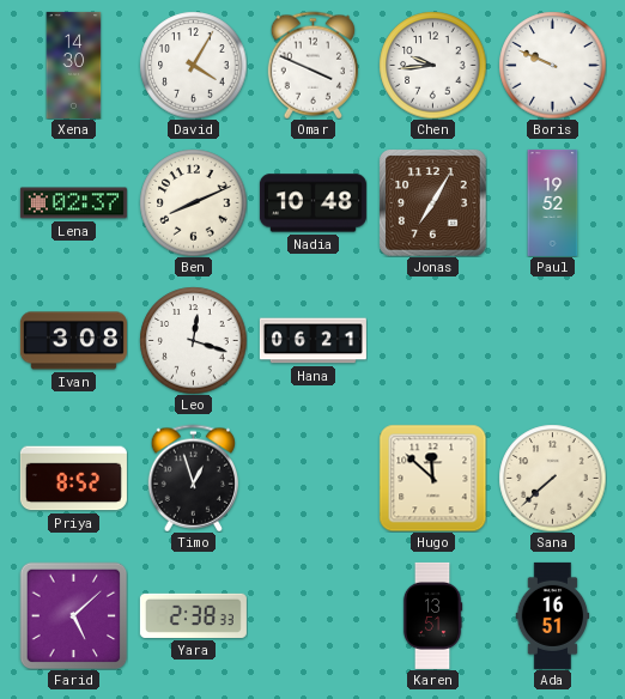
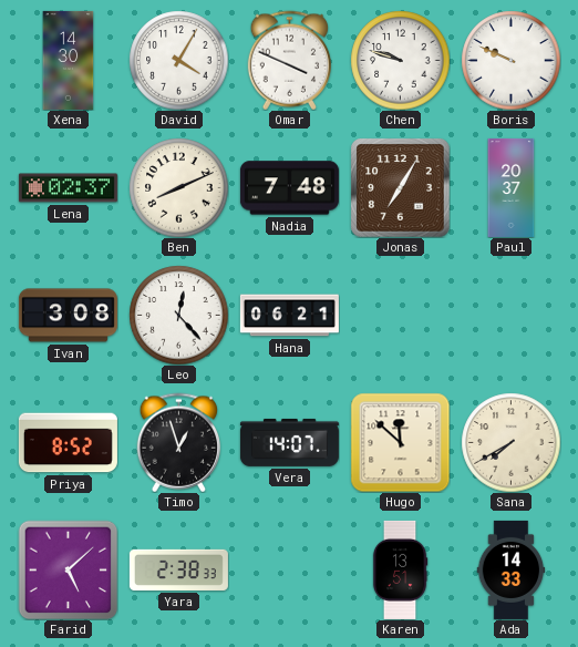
Chen: 9:44 -> 9:48 (400, 60)
Nadia: 10:48 -> 7:48 (289, 188)
Paul: 19:52 -> 20:37 (512, 187)
Leo: 12:18 -> 12:23 (178, 315)
Vera: none -> 14:07 (289, 442)
Sana: 7:38 -> 7:40 (510, 442)
Ada: 16:51 -> 14:33 (512, 569)
